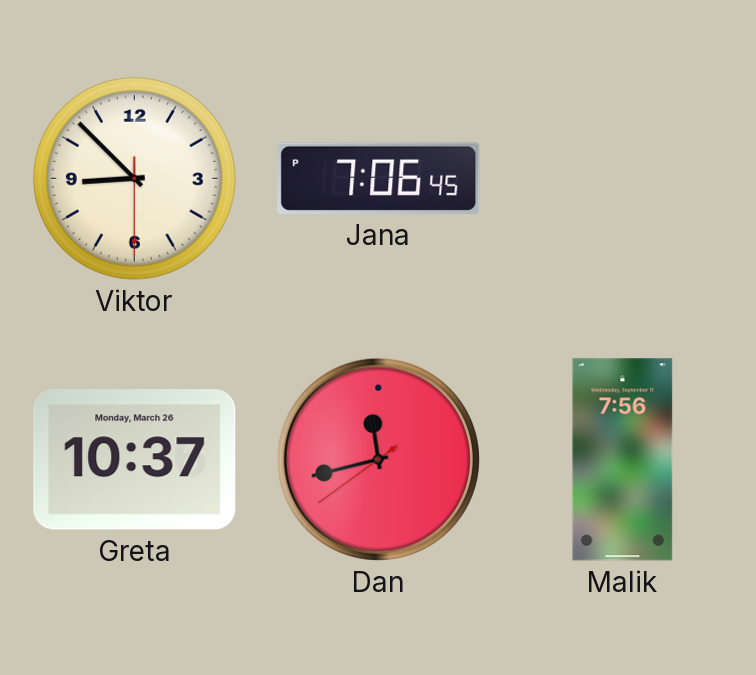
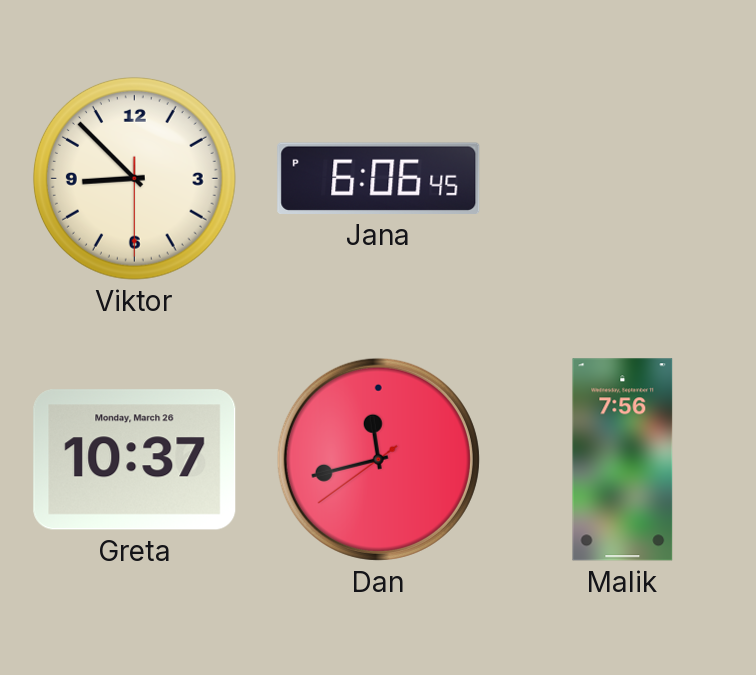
Jana: 7:06 -> 6:06 (379, 178)
